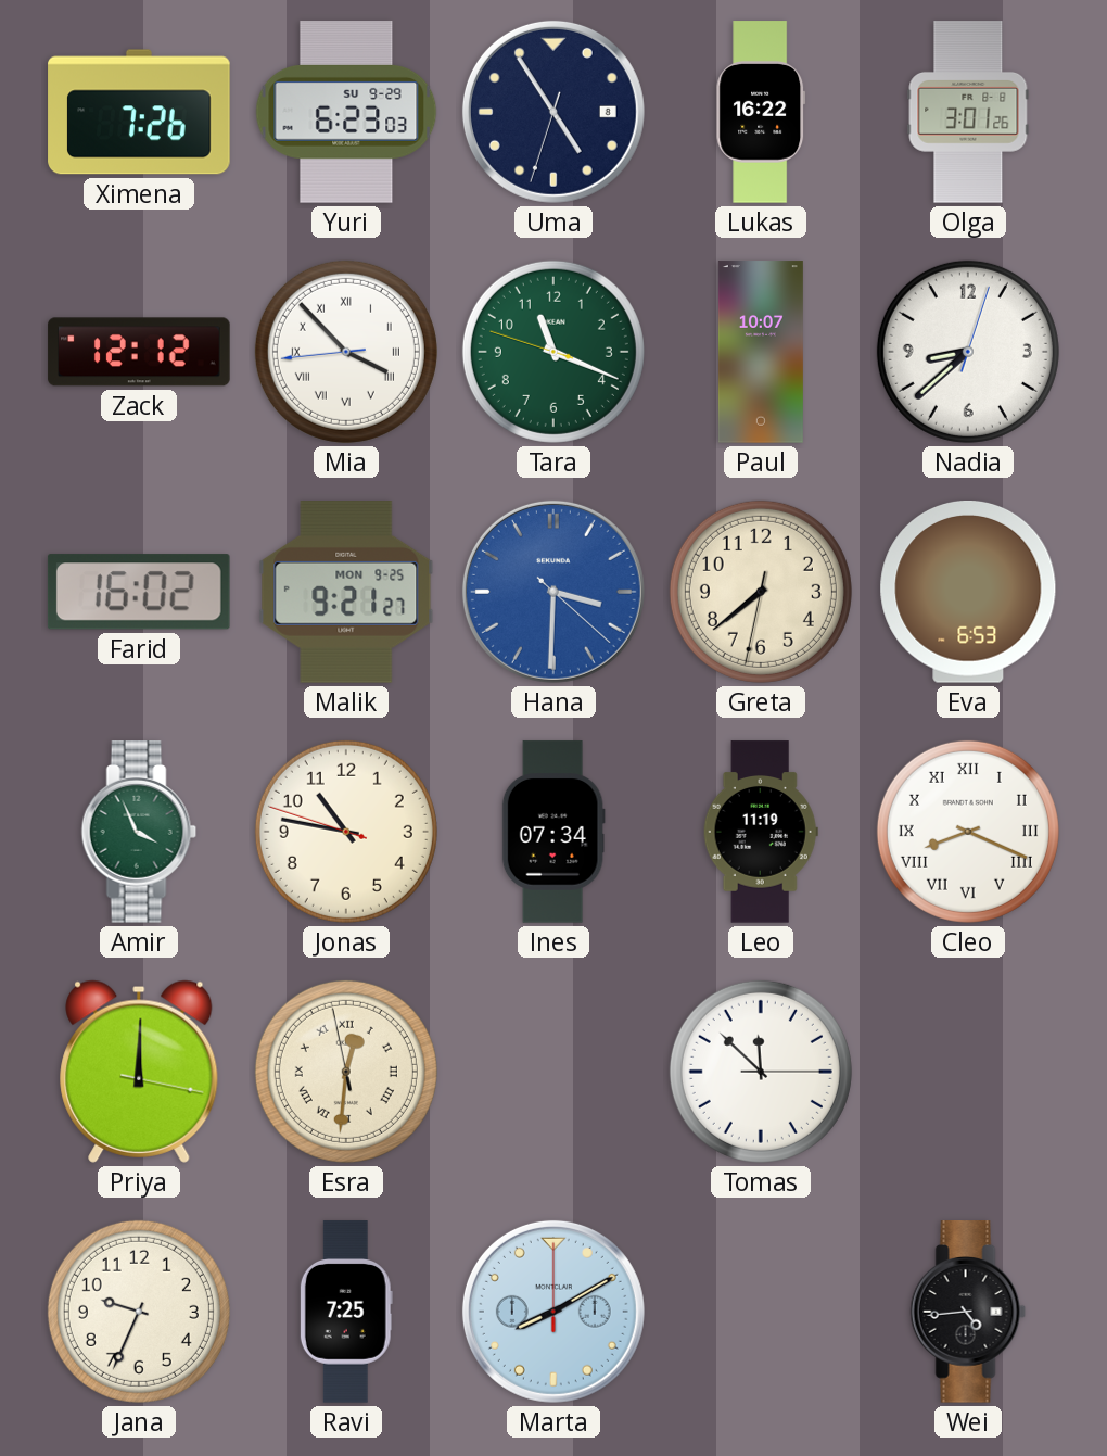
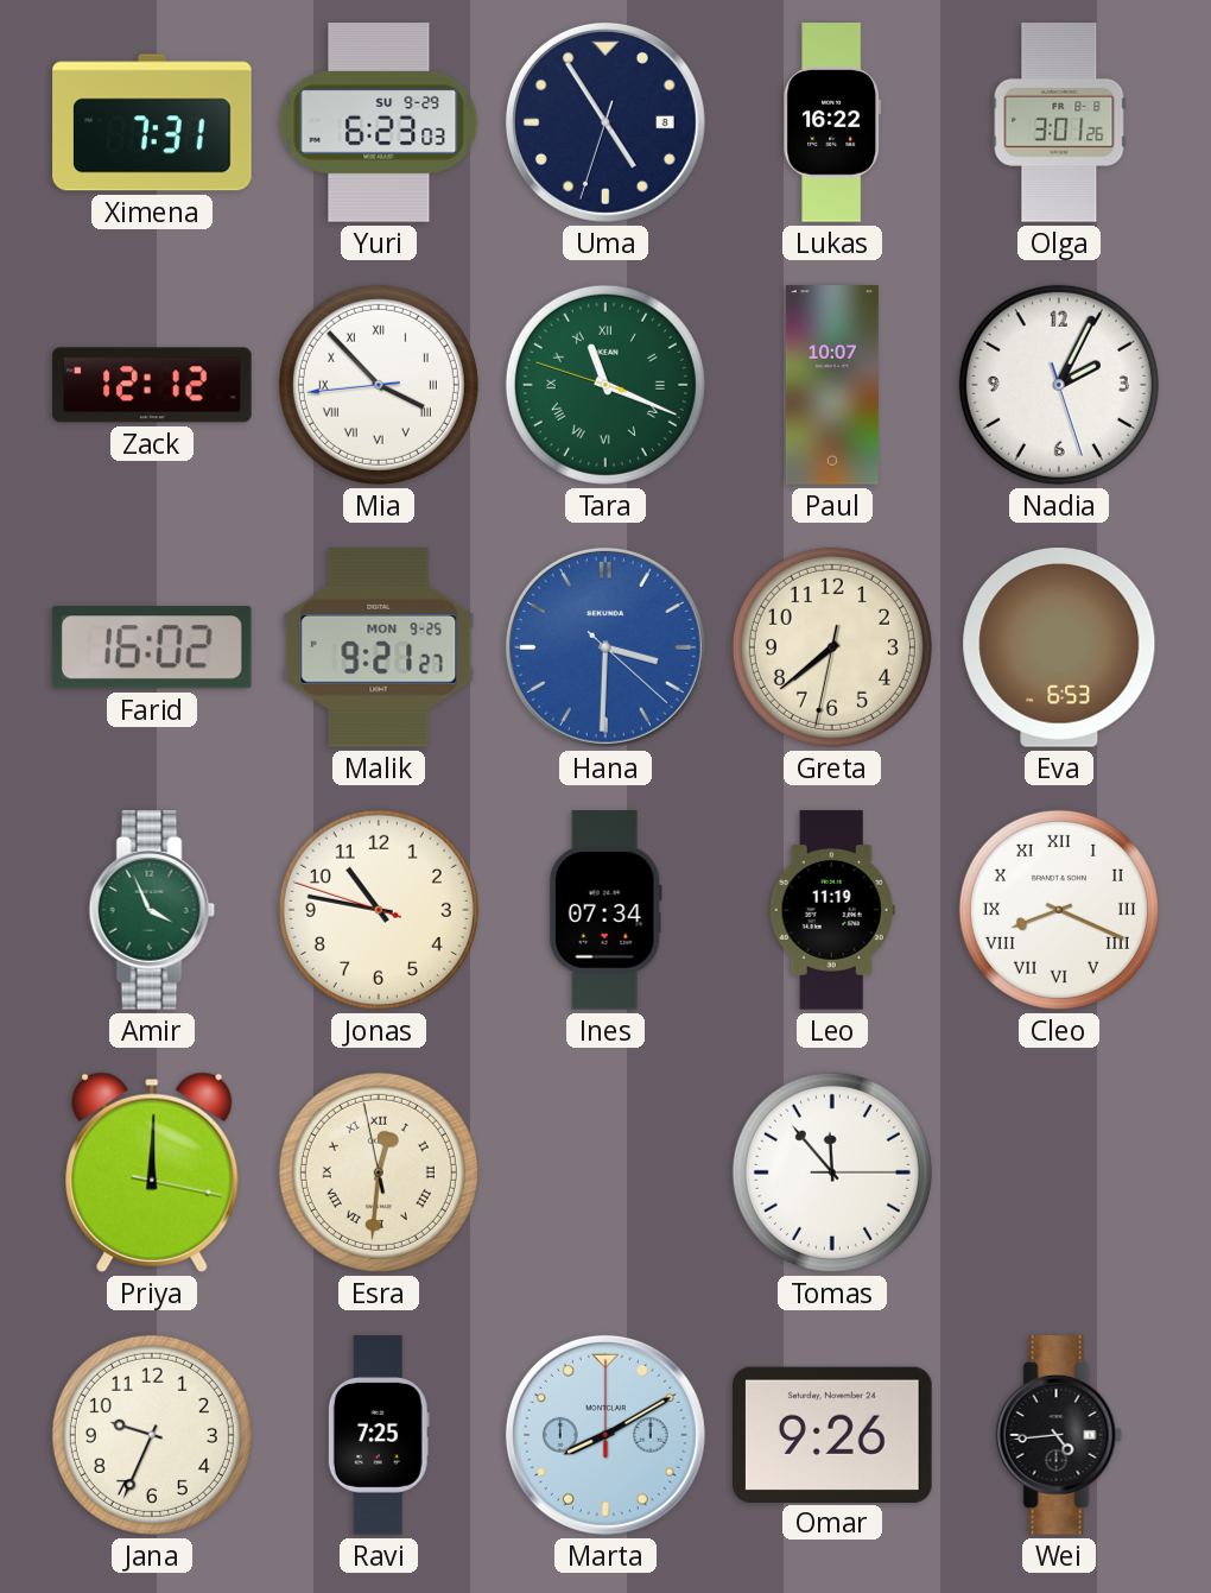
Ximena: 7:26 -> 7:31 (152, 122)
Tara numerals: Arabic -> Roman (605, 385)
Nadia: 8:38 -> 2:04 (1059, 385)
Tomas: 11:52 -> 11:53 (832, 1172)
Omar: none -> 9:26 (833, 1434)
